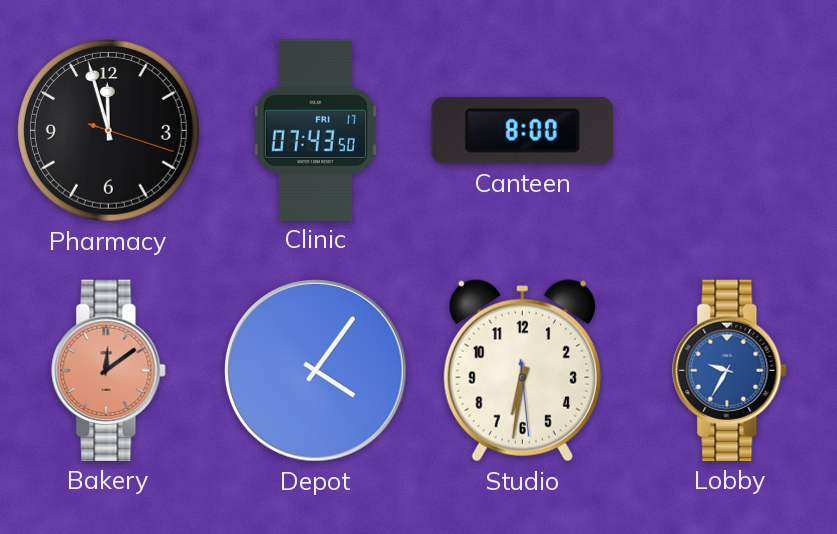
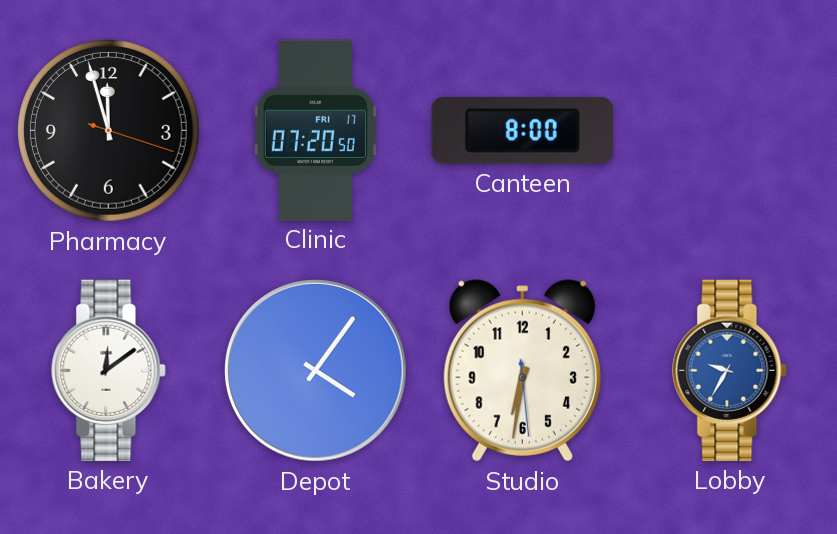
Clinic: 07:43 -> 07:20 (315, 130)
Bakery dial: salmon -> white (109, 370)
